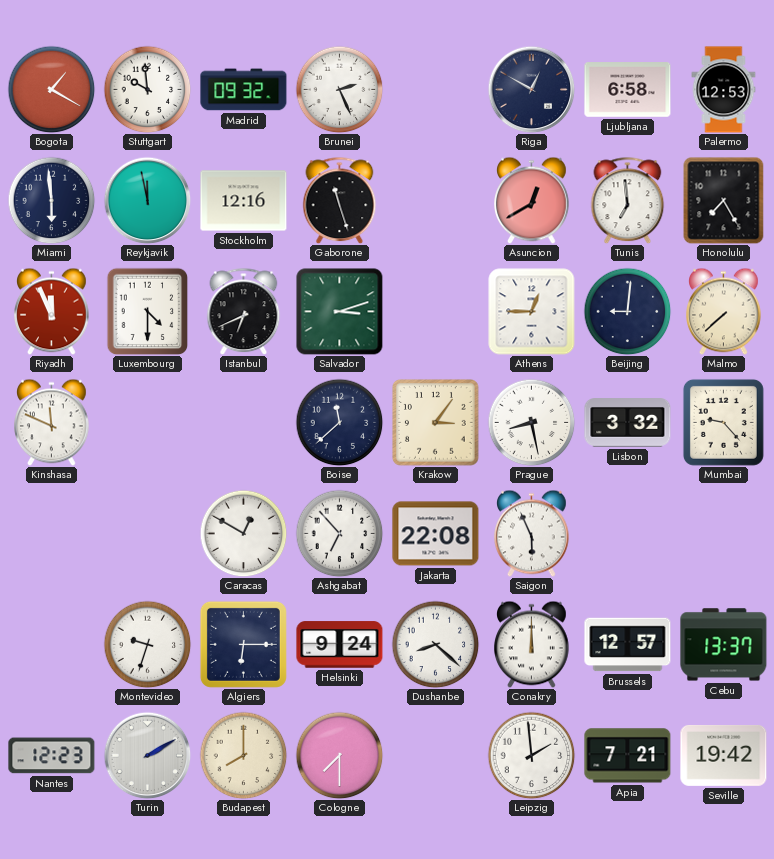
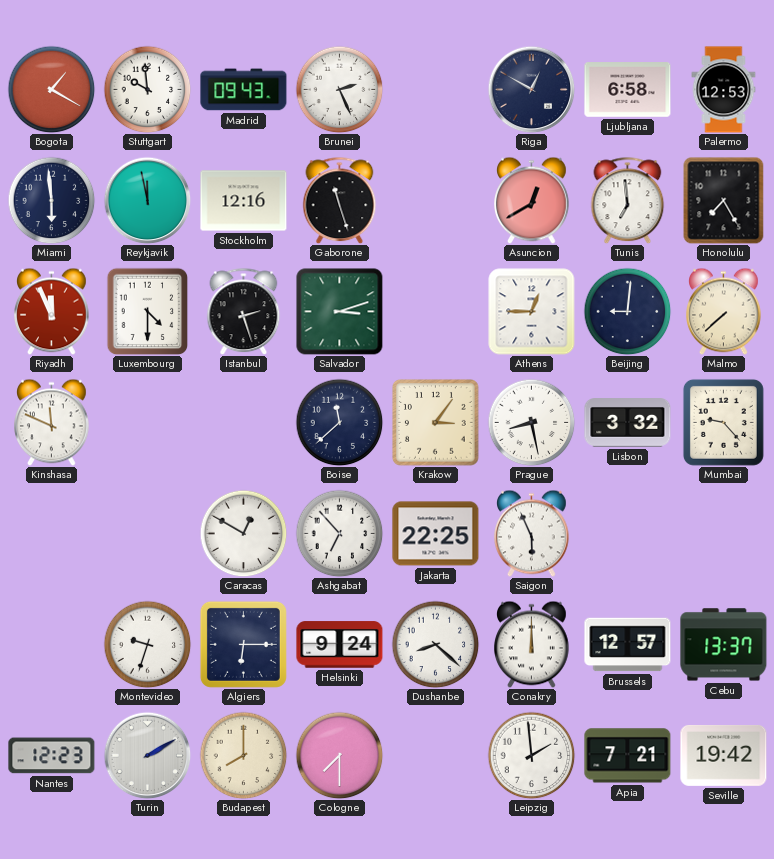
Madrid: 09:32 -> 09:43 (244, 90)
Istanbul: 6:41 -> 2:27 (244, 311)
Jakarta: 22:08 -> 22:25 (436, 534)
